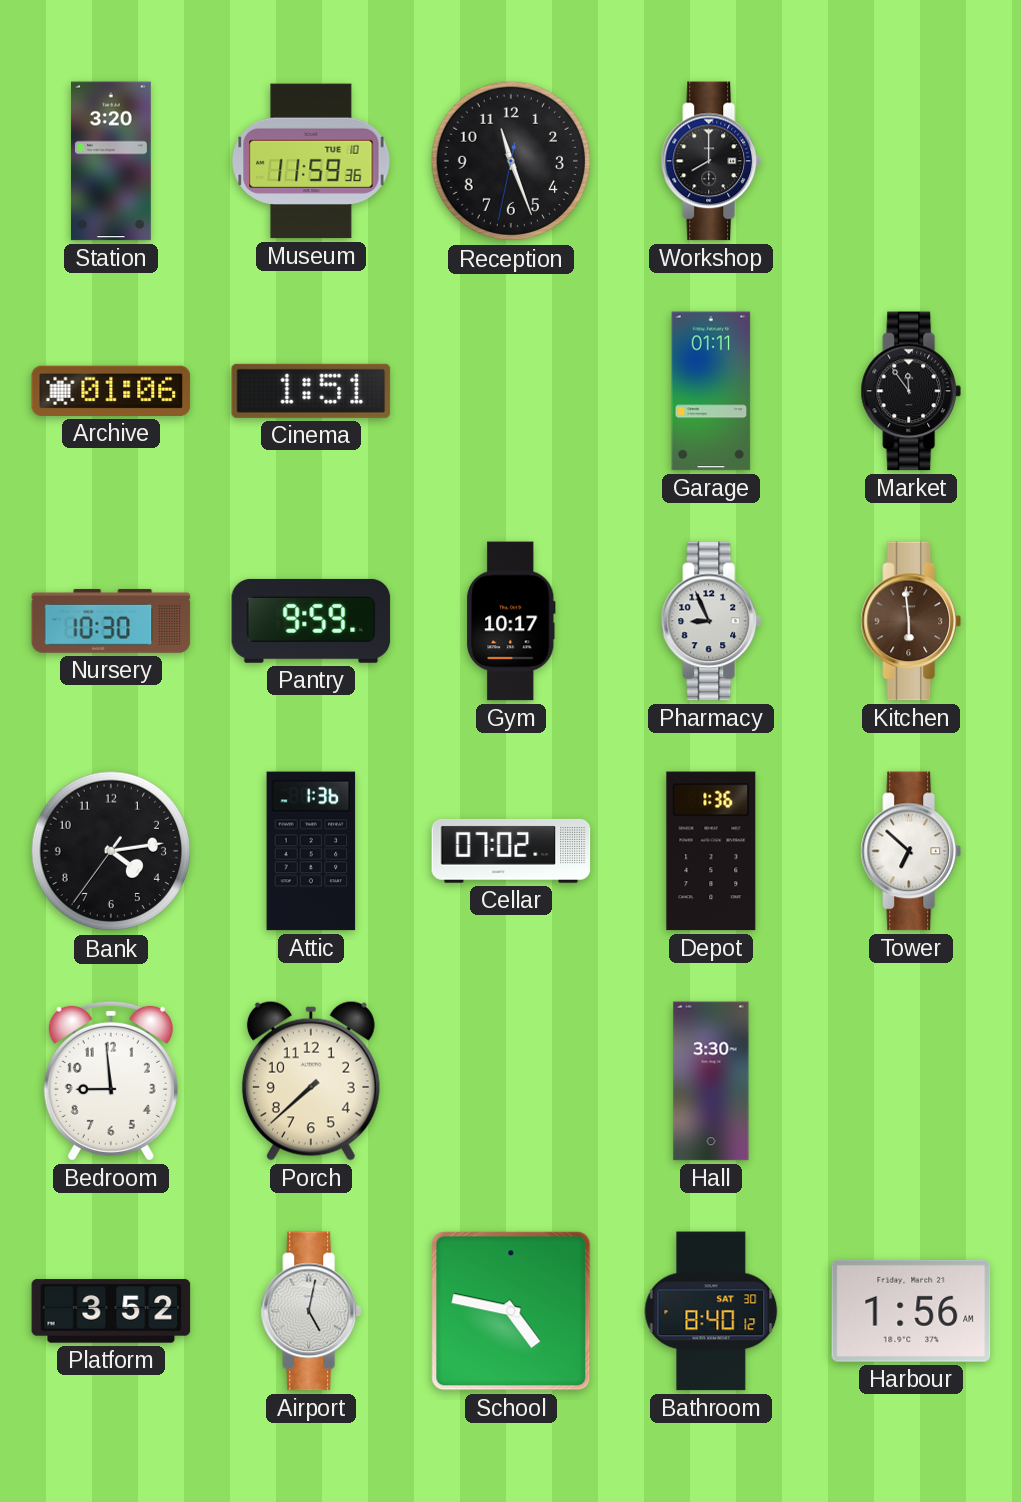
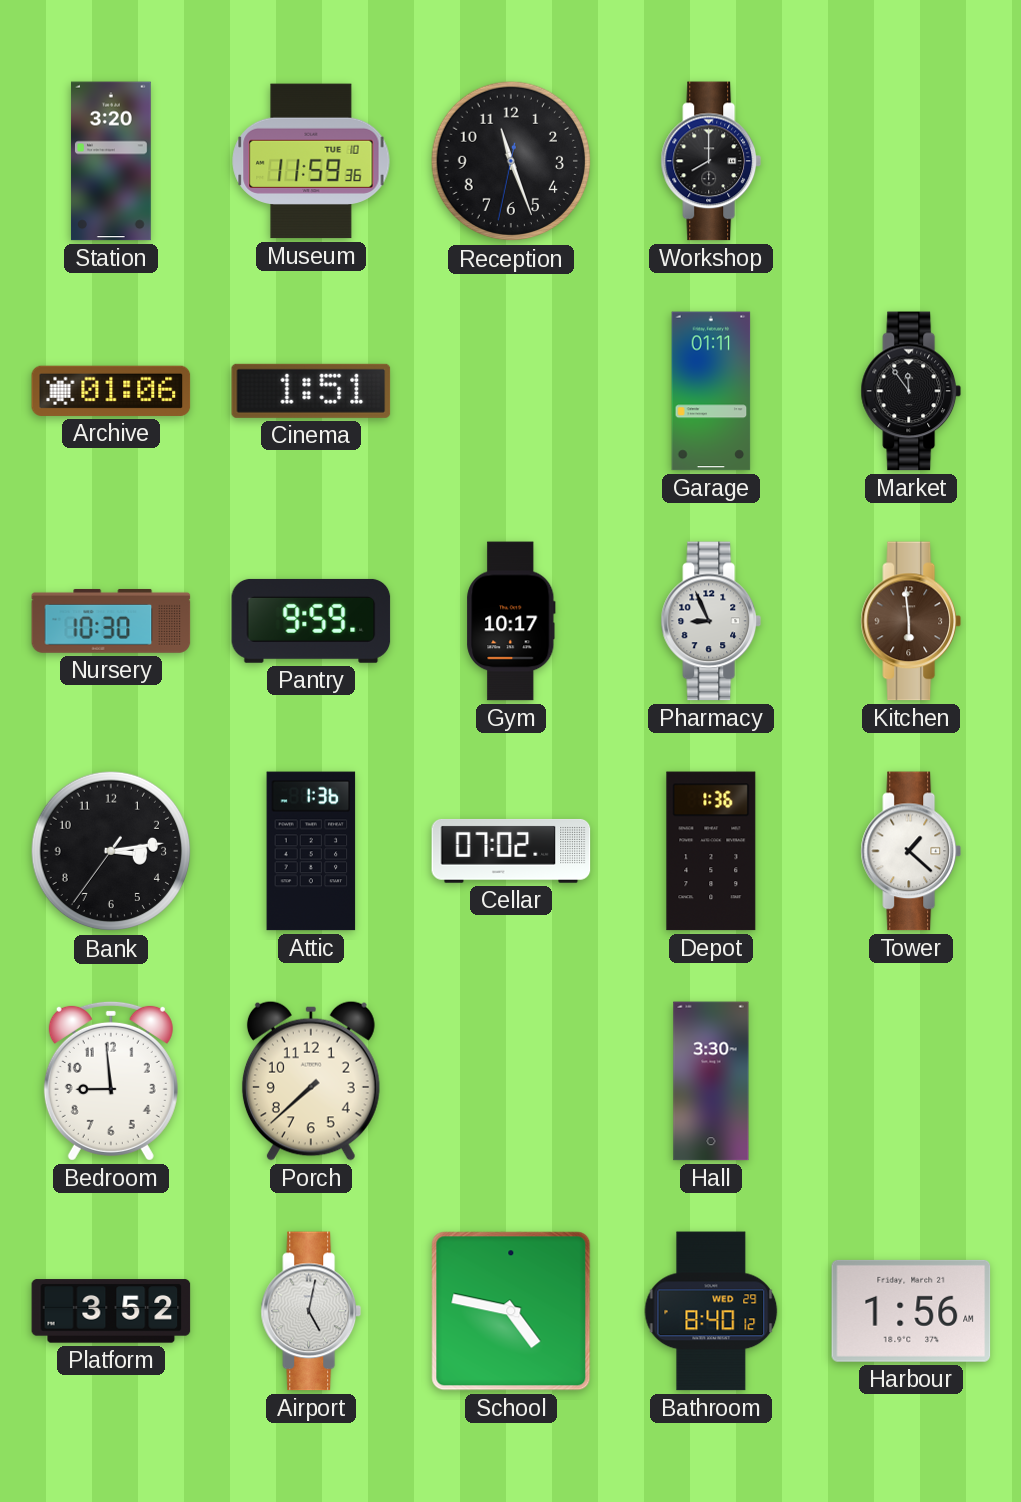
Bank: 4:13 -> 3:13 (111, 851)
Tower: 6:52 -> 1:22 (911, 851)
Bathroom date: SAT 30 -> WED 29 (711, 1311)
